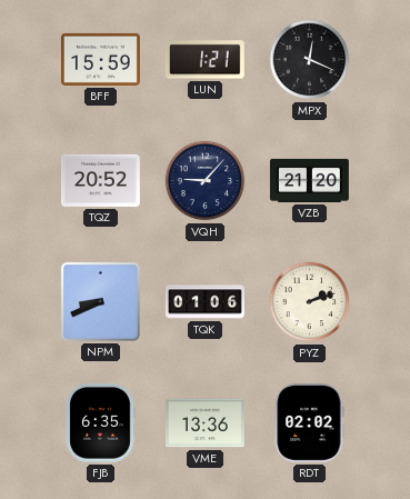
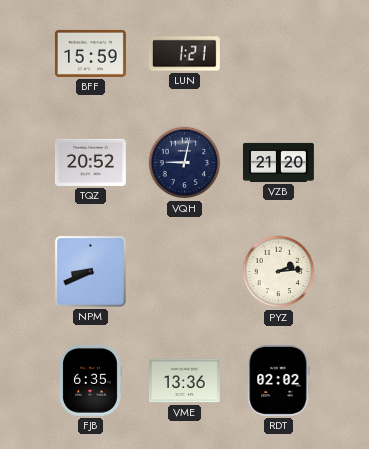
MPX: 12:19 -> none (310, 60)
VQH: 9:07 -> 9:02 (185, 163)
TQK: 01:06 -> none (206, 302)
PYZ: 2:12 -> 2:14 (279, 272)
